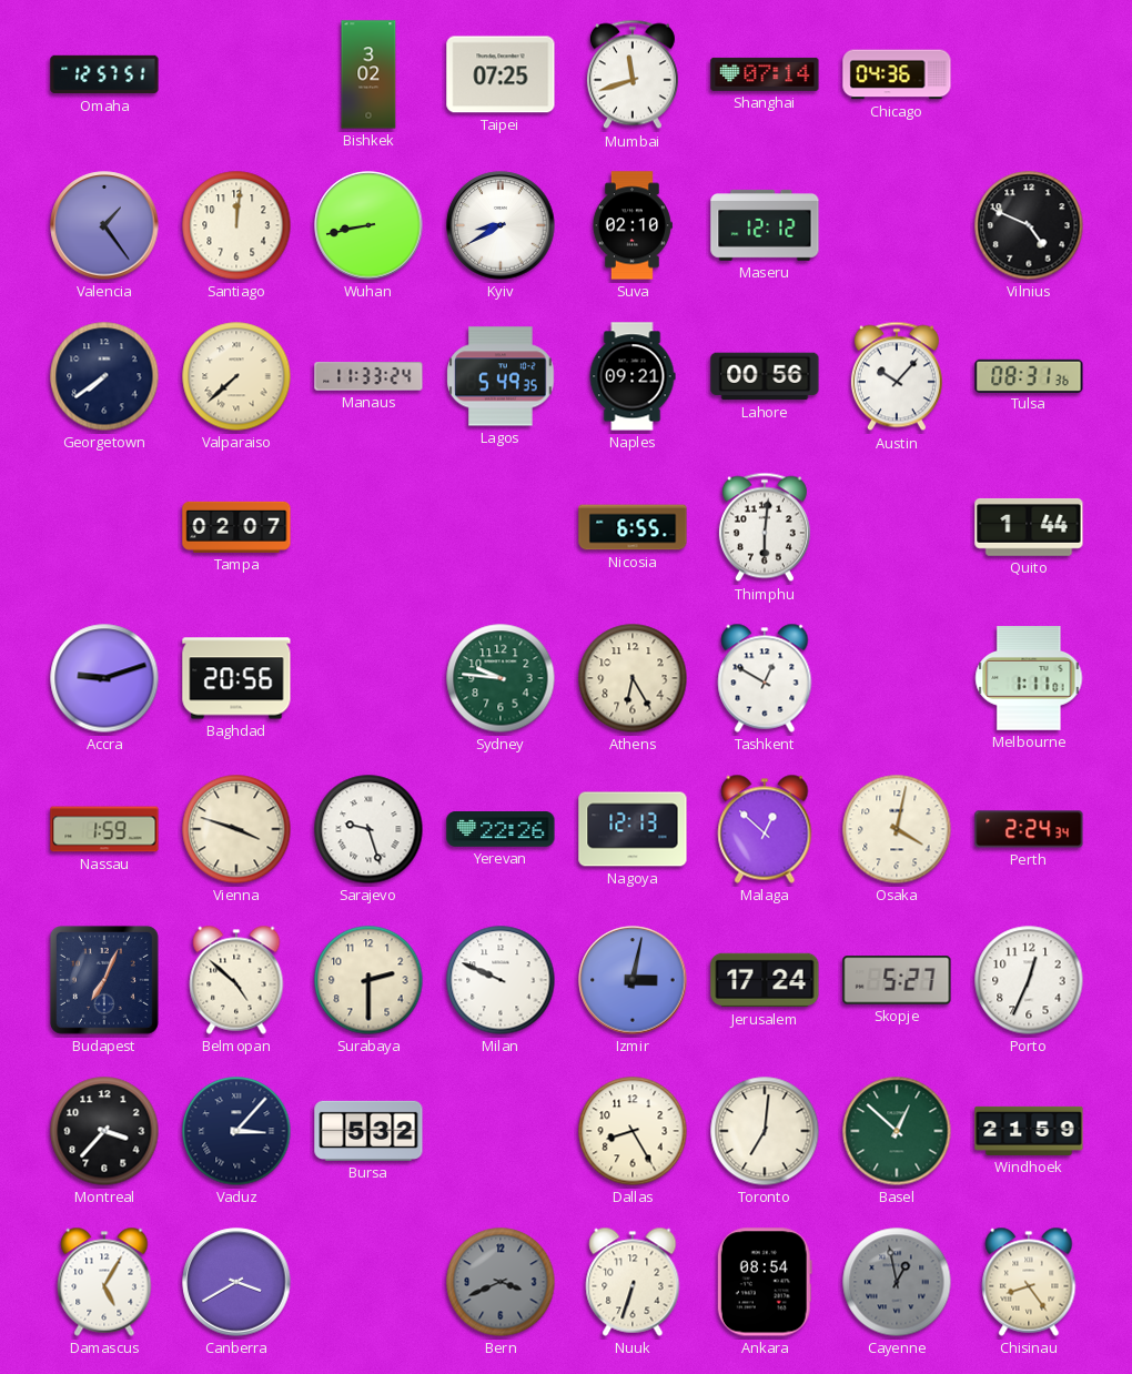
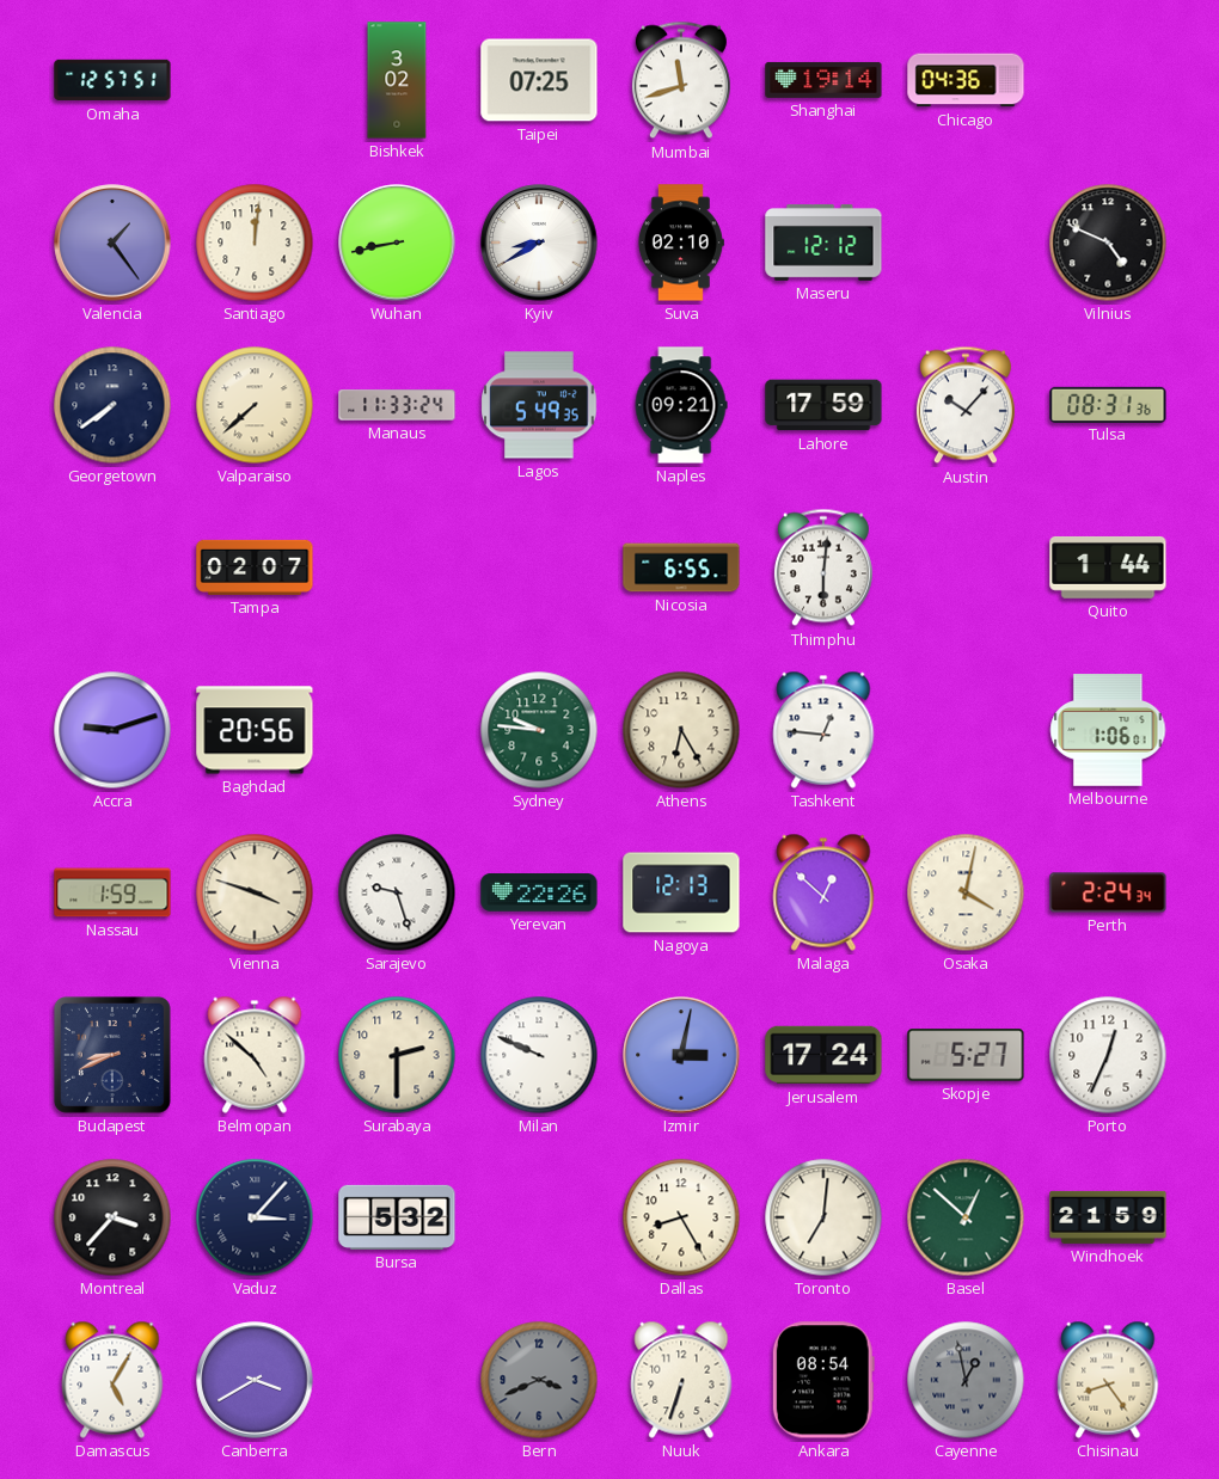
Shanghai: 07:14 -> 19:14 (823, 80)
Lahore: 00:56 -> 17:59 (823, 405)
Tashkent: 12:50 -> 12:46 (823, 730)
Melbourne: 1:11 -> 1:06 (1108, 730)
Budapest: 7:04 -> 8:41 (112, 1055)
